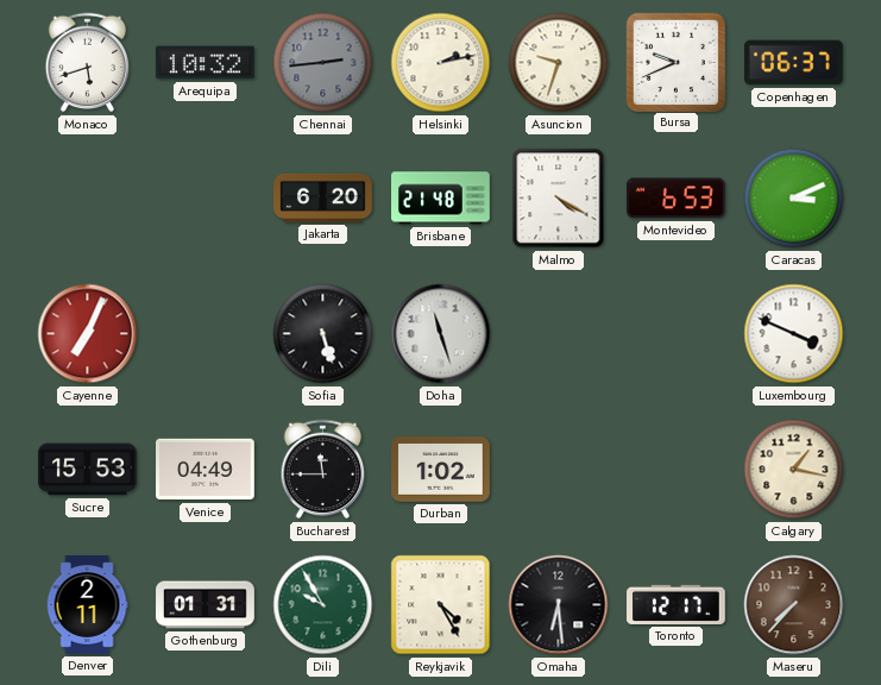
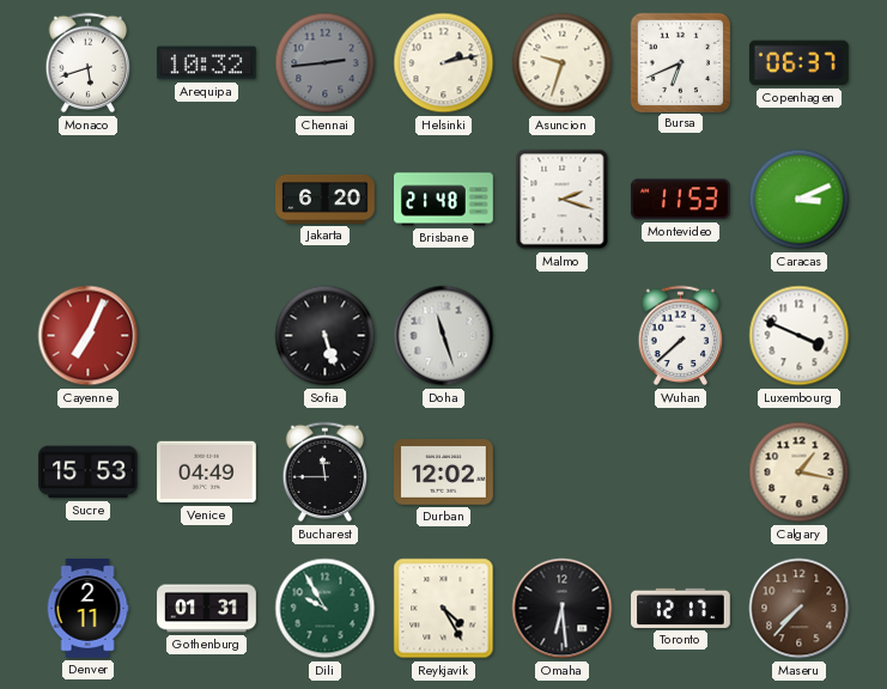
Bursa: 9:41 -> 6:41 (680, 62)
Malmo: 4:20 -> 2:18 (563, 200)
Montevideo: 6:53 -> 11:53 (680, 200)
Wuhan: none -> 7:38 (681, 336)
Durban: 1:02 -> 12:02 (444, 472)
